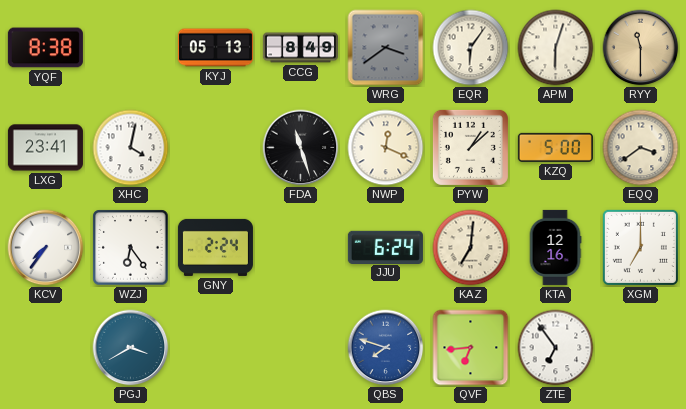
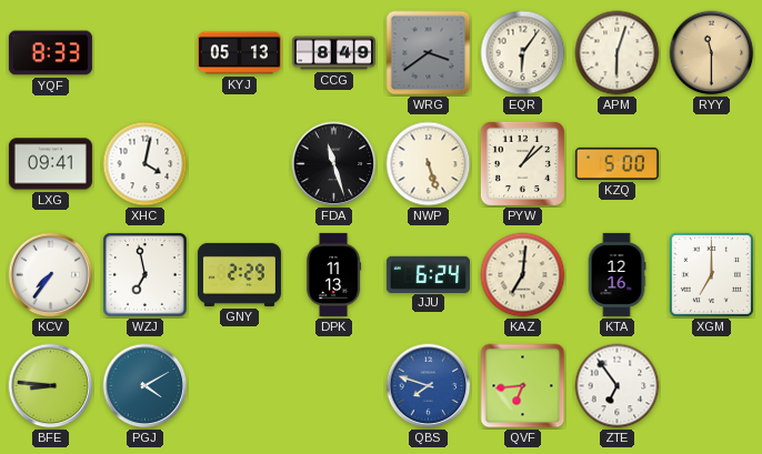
YQF: 8:38 -> 8:33 (50, 53)
LXG: 23:41 -> 09:41 (50, 164)
NWP: 12:19 -> 5:27 (429, 164)
EQQ: 3:39 -> none (641, 148)
WZJ: 6:24 -> 6:58 (146, 275)
GNY: 2:24 -> 2:29 (239, 274)
DPK: none -> 11:13 (334, 274)
BFE: none -> 8:46 (51, 386)
PGJ: 3:40 -> 4:10 (146, 386)
